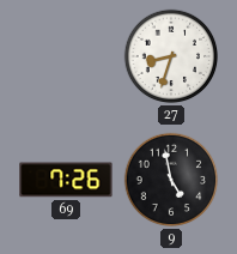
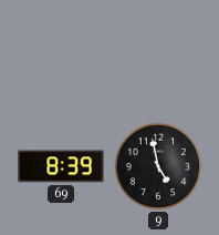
27: 8:33 -> none (171, 56)
69: 7:26 -> 8:39 (61, 166)
